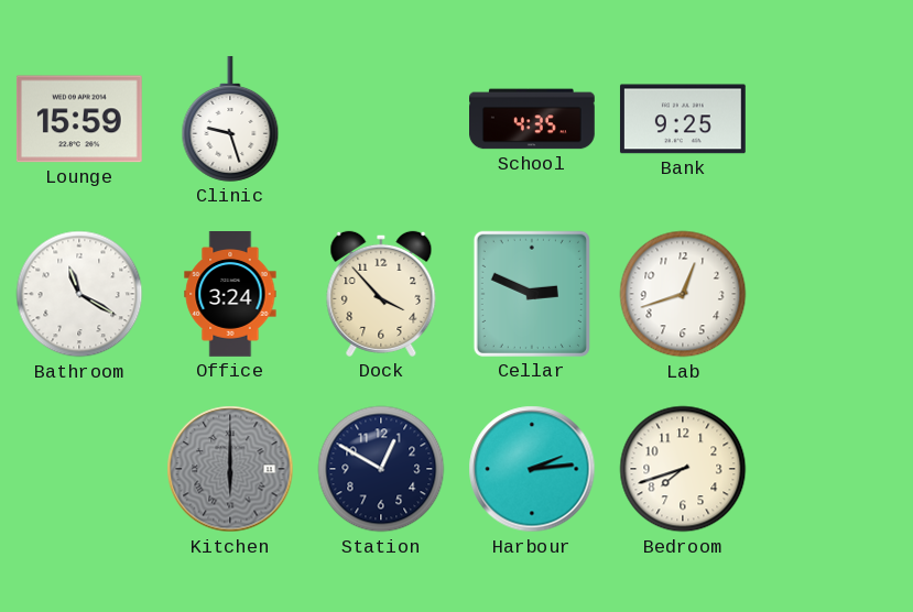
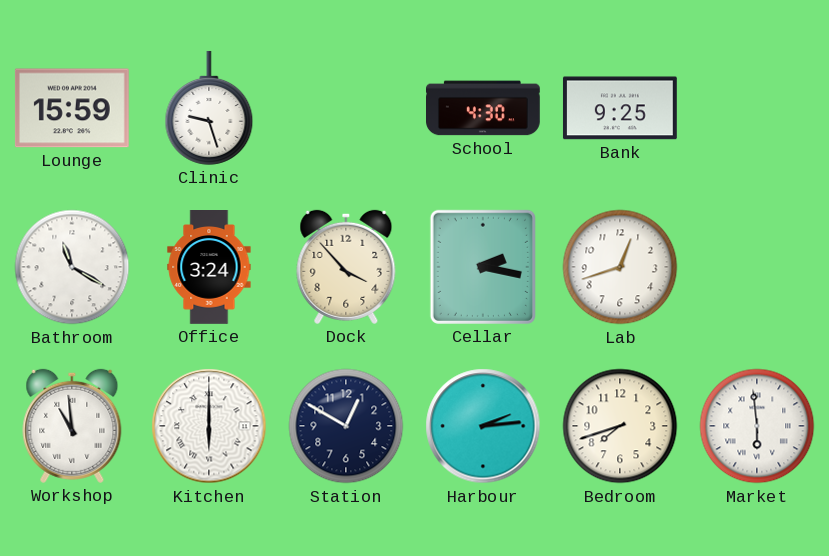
School: 4:35 -> 4:30 (484, 108)
Cellar: 2:49 -> 2:17 (483, 267)
Workshop: none -> 10:59 (72, 426)
Kitchen dial: grey -> white (209, 426)
Market: none -> 5:59 (757, 426)
